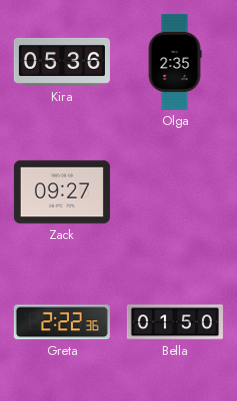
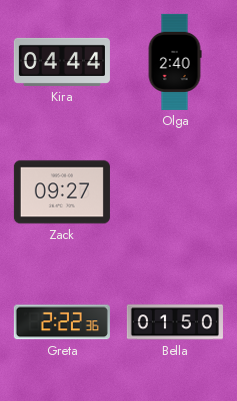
Kira: 05:36 -> 04:44 (62, 62)
Olga: 2:35 -> 2:40 (175, 62)
